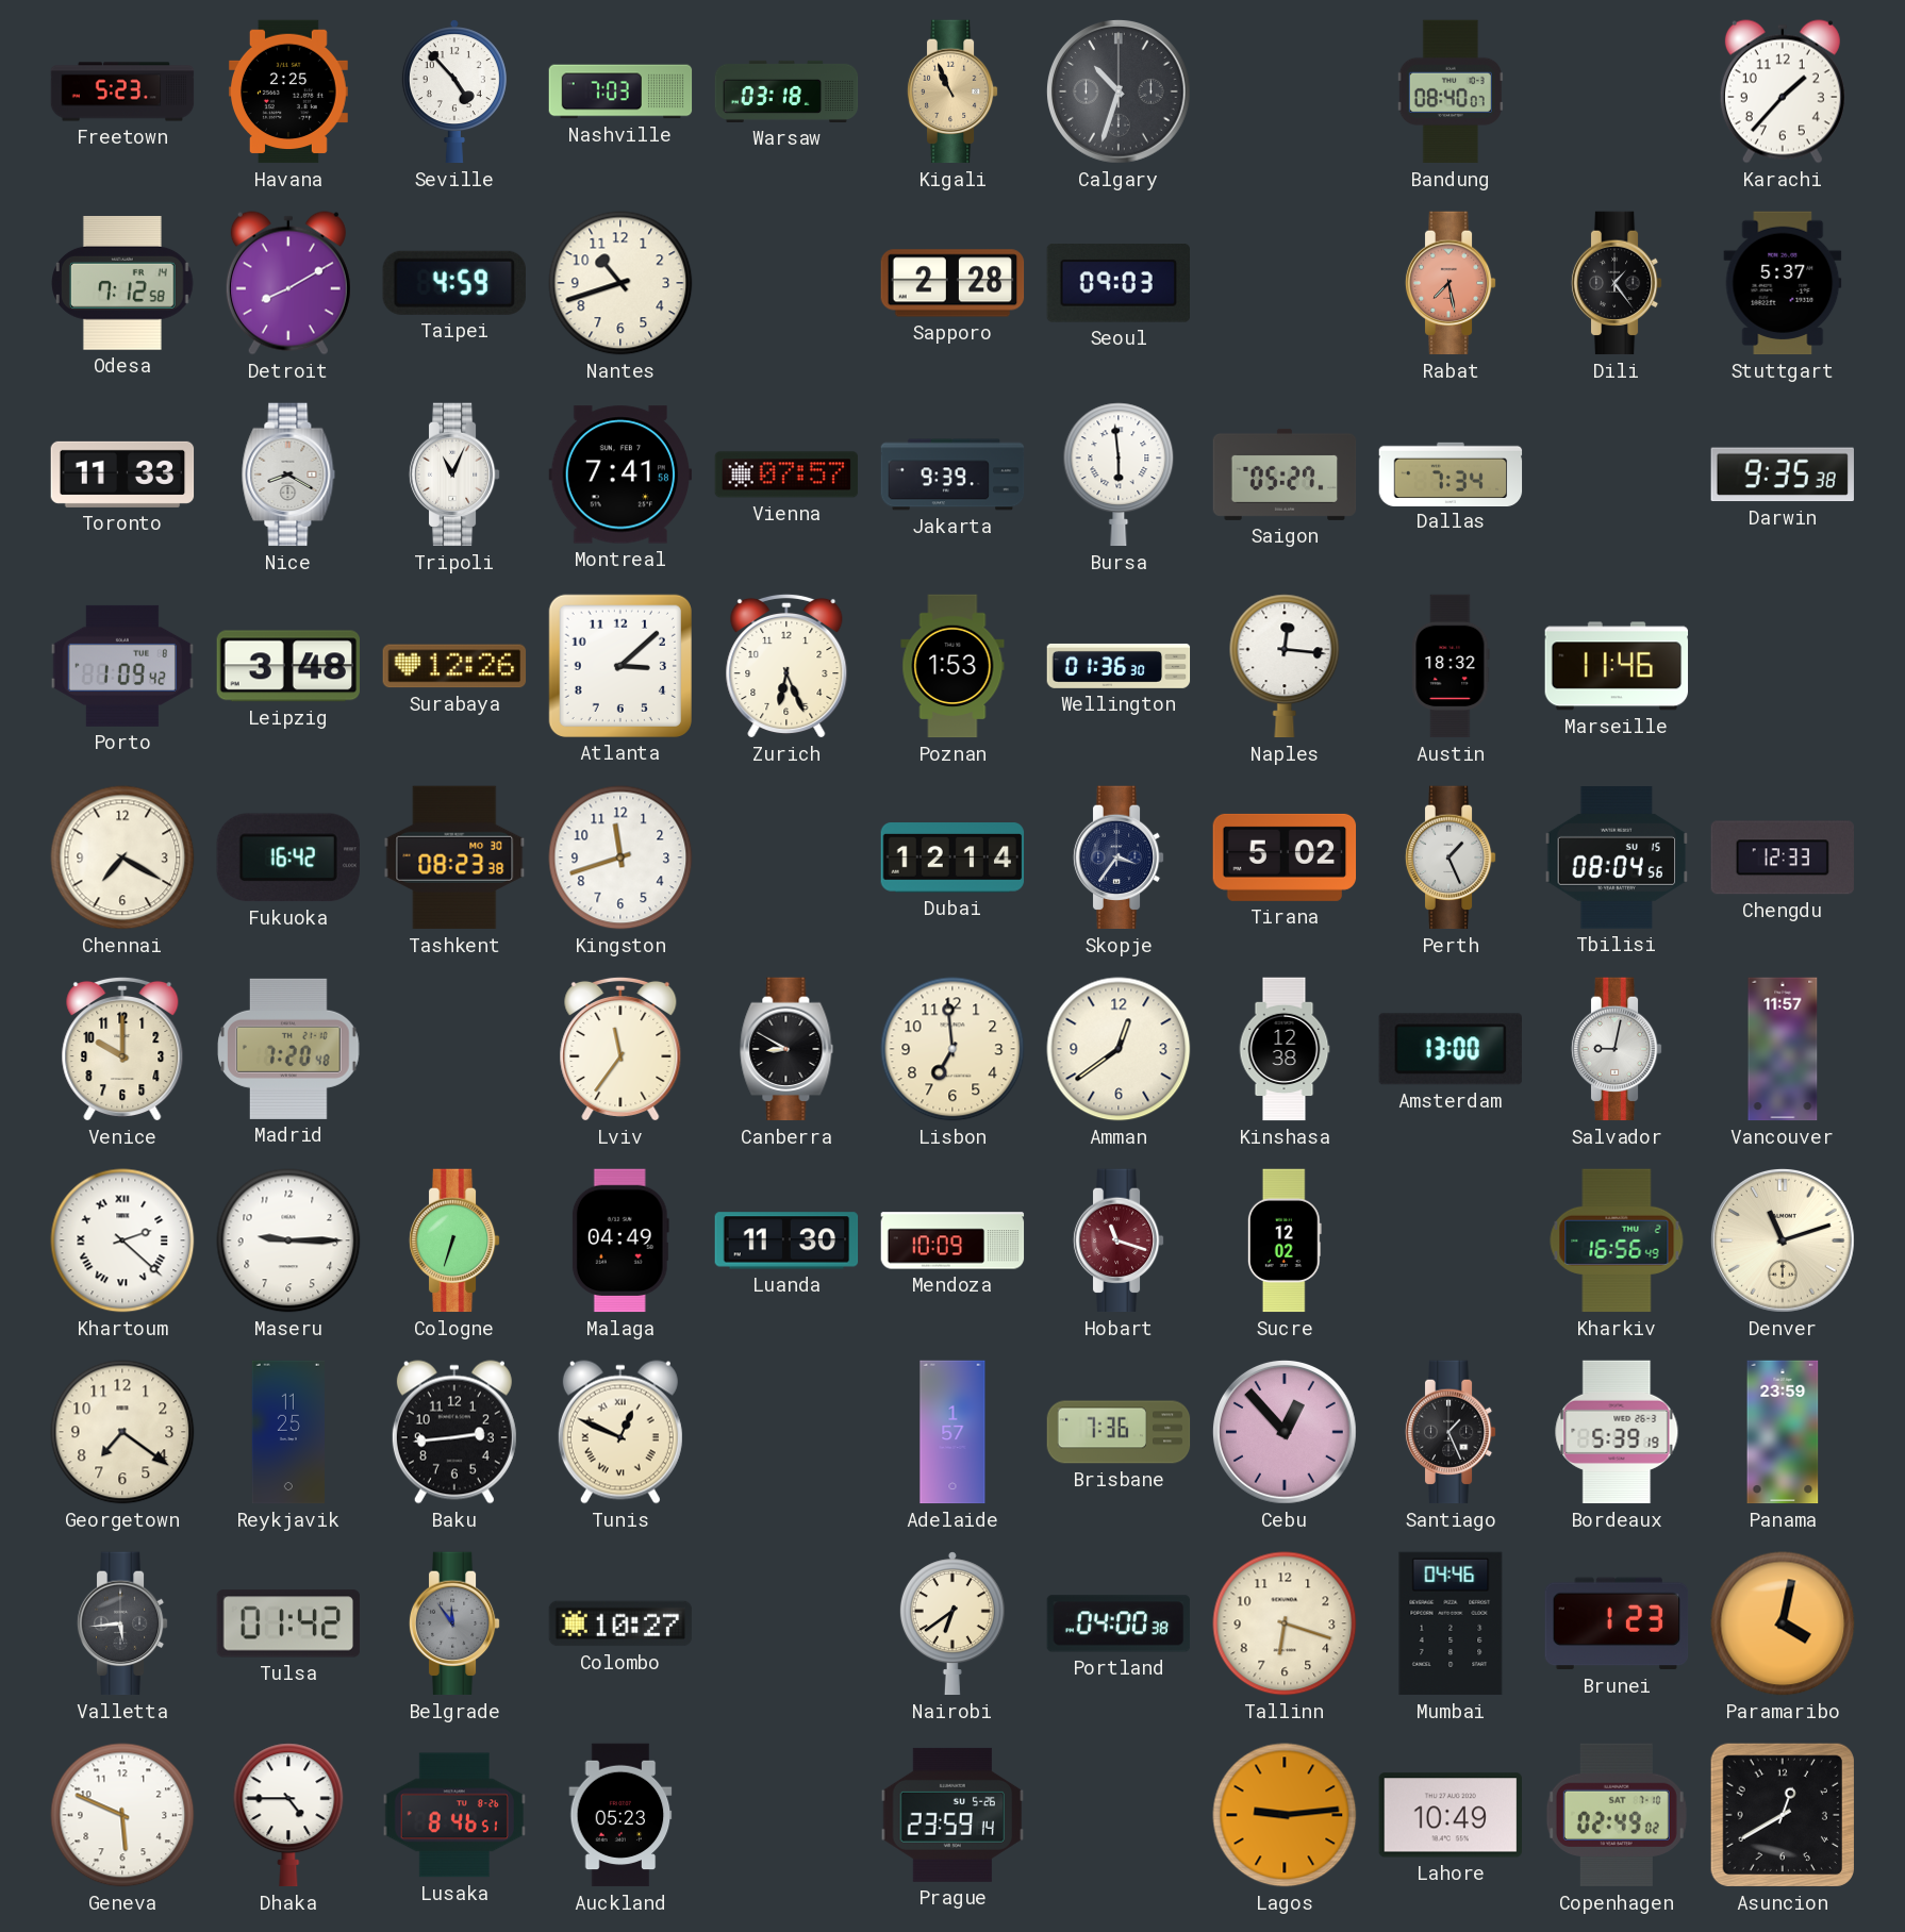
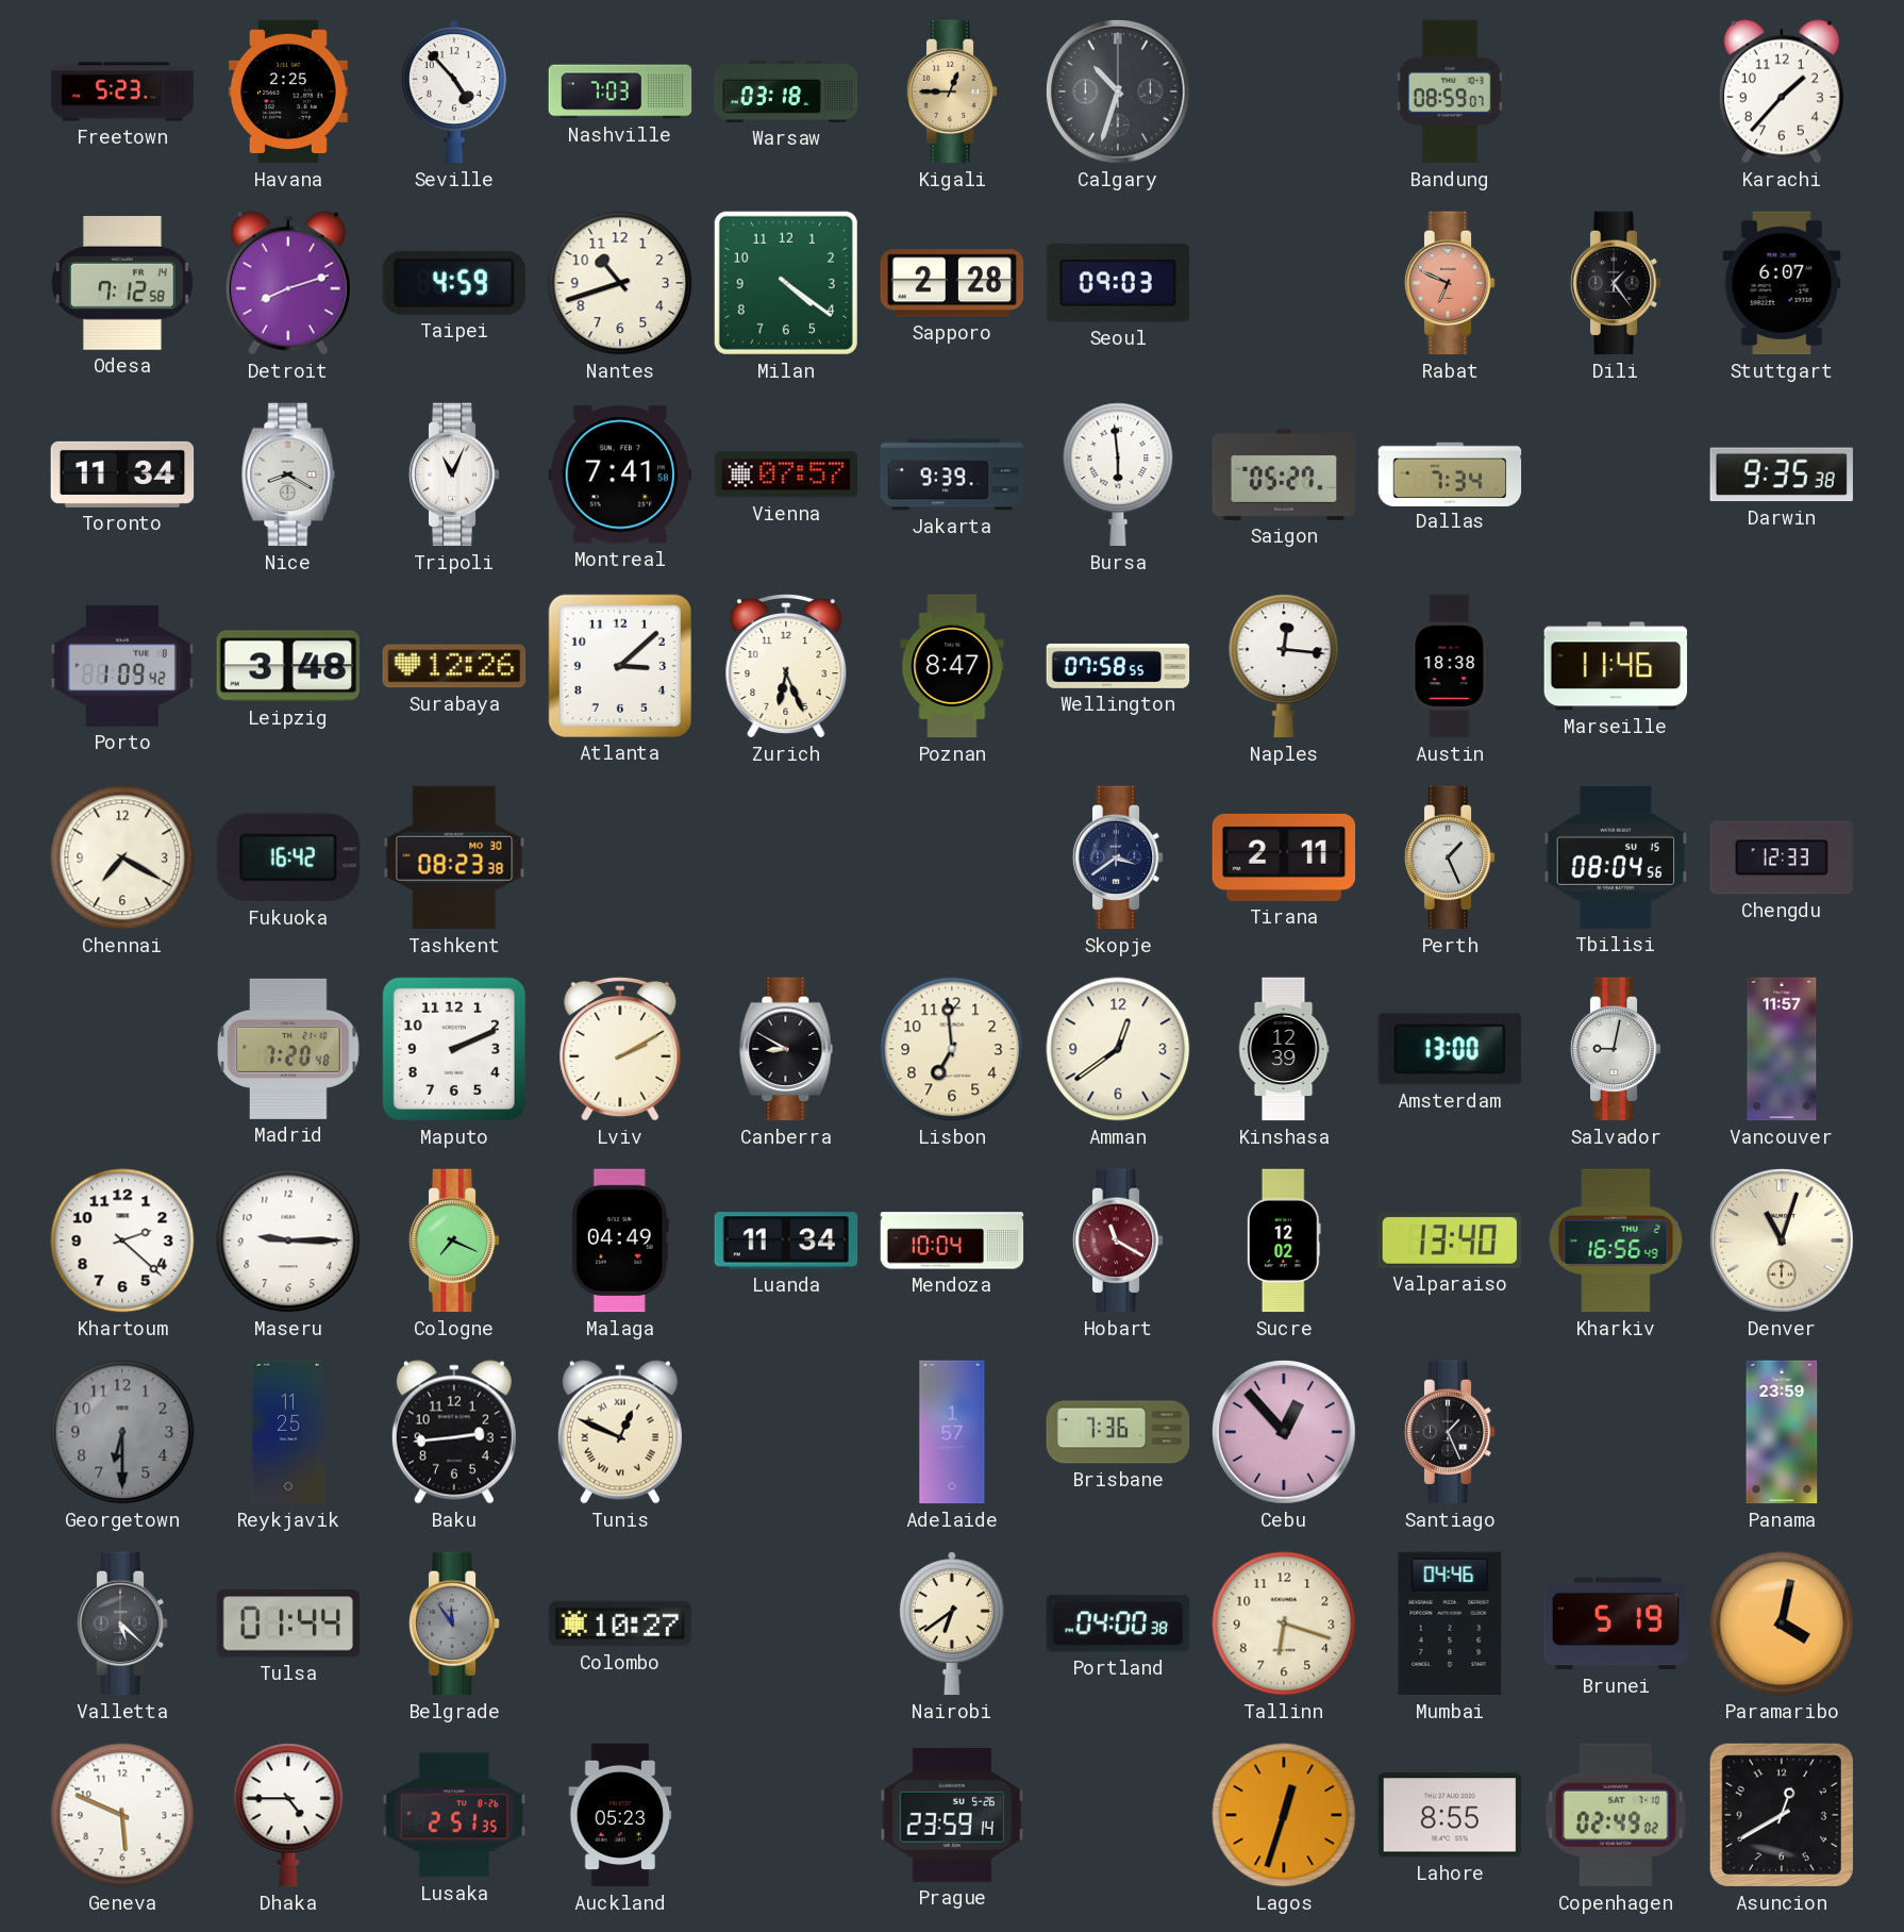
Kigali: 10:56 -> 12:45 (952, 91)
Bandung: 08:40 -> 08:59 (1450, 91)
Detroit: 8:10 -> 8:12 (288, 283)
Milan: none -> 4:21 (786, 283)
Rabat: 7:28 -> 6:49 (1450, 283)
Stuttgart: 5:37 -> 6:07 (1782, 283)
Toronto: 11:33 -> 11:34 (122, 474)
Poznan: 1:53 -> 8:47 (952, 666)
Wellington: 01:36 -> 07:58 (1118, 666)
Austin: 18:32 -> 18:38 (1450, 666)
Kingston: 11:42 -> none (620, 857)
Dubai: 12:14 -> none (952, 859)
Skopje: 3:36 -> 3:39 (1118, 857)
Tirana: 5:02 -> 2:11 (1284, 857)
Venice: 10:00 -> none (122, 1049)
Maputo: none -> 2:11 (454, 1049)
Lviv: 11:36 -> 2:10 (620, 1049)
Kinshasa: 12:38 -> 12:39 (1284, 1049)
Khartoum numerals: Roman -> Arabic (122, 1240)
Cologne: 6:33 -> 7:19 (454, 1240)
Luanda: 11:30 -> 11:34 (786, 1240)
Mendoza: 10:09 -> 10:04 (952, 1240)
Hobart: 11:18 -> 11:20 (1118, 1240)
Valparaiso: none -> 13:40 (1450, 1240)
Denver: 11:12 -> 11:03 (1782, 1240)
Georgetown: 7:21 -> 6:30 (122, 1432)
Georgetown dial: cream -> grey (122, 1432)
Bordeaux: 5:39 -> none (1617, 1432)
Valletta: 5:44 -> 5:22 (122, 1623)
Tulsa: 01:42 -> 01:44 (288, 1623)
Brunei: 1:23 -> 5:19 (1616, 1623)
Lusaka: 8:46 -> 2:51 (454, 1815)
Lagos: 9:14 -> 12:33 (1284, 1815)
Lahore: 10:49 -> 8:55 (1449, 1815)
